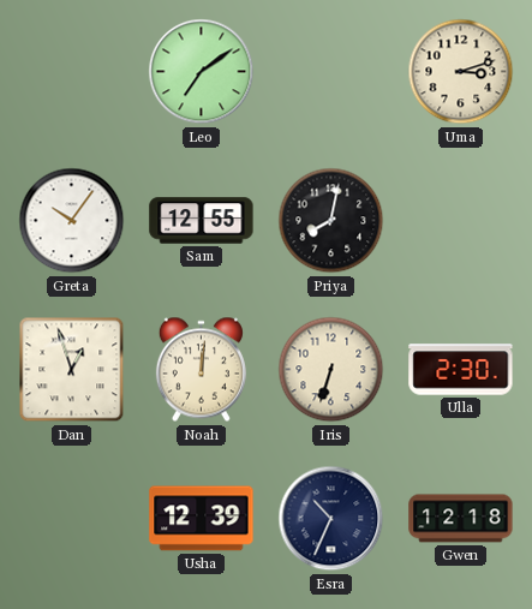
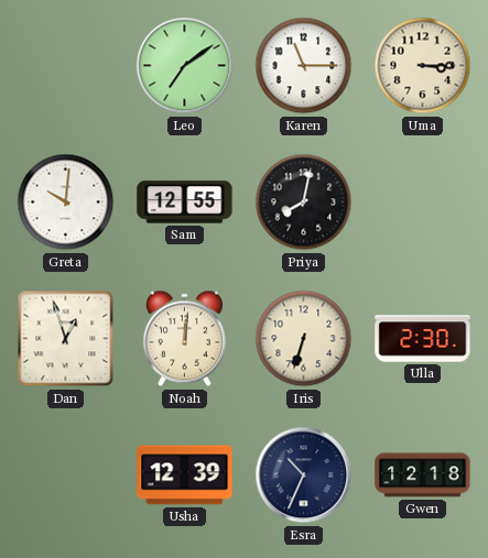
Karen: none -> 11:15 (304, 66)
Uma: 3:12 -> 3:15 (423, 66)
Greta: 10:06 -> 10:01 (66, 203)
